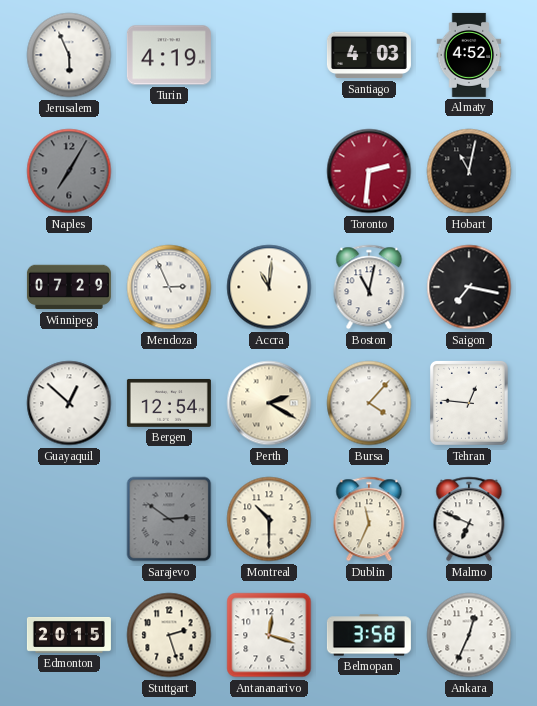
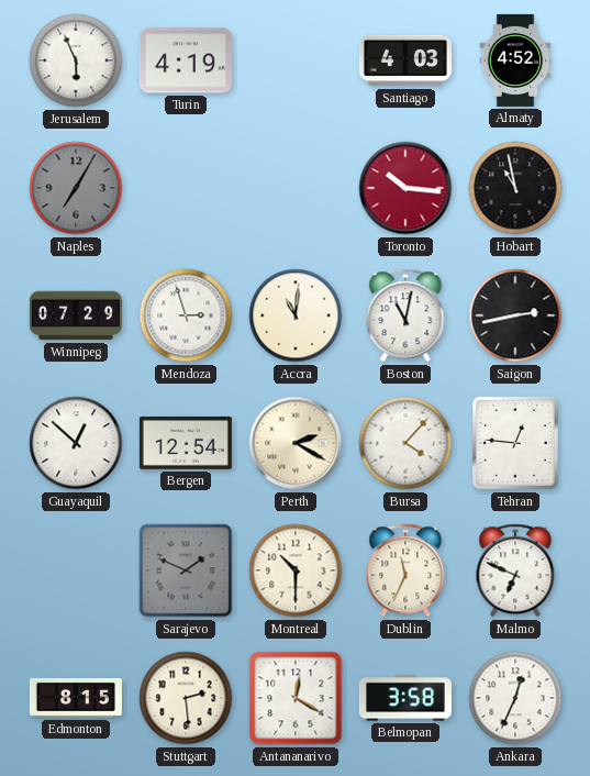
Toronto: 2:31 -> 10:16 (405, 188)
Hobart: 11:02 -> 10:58 (515, 188)
Mendoza: 2:56 -> 2:57 (186, 315)
Saigon: 7:17 -> 2:43 (515, 315)
Sarajevo: 2:51 -> 1:49 (186, 570)
Edmonton: 20:15 -> 8:15 (76, 698)
Stuttgart: 2:27 -> 2:29 (186, 698)
Antananarivo: 12:18 -> 12:20 (296, 698)
